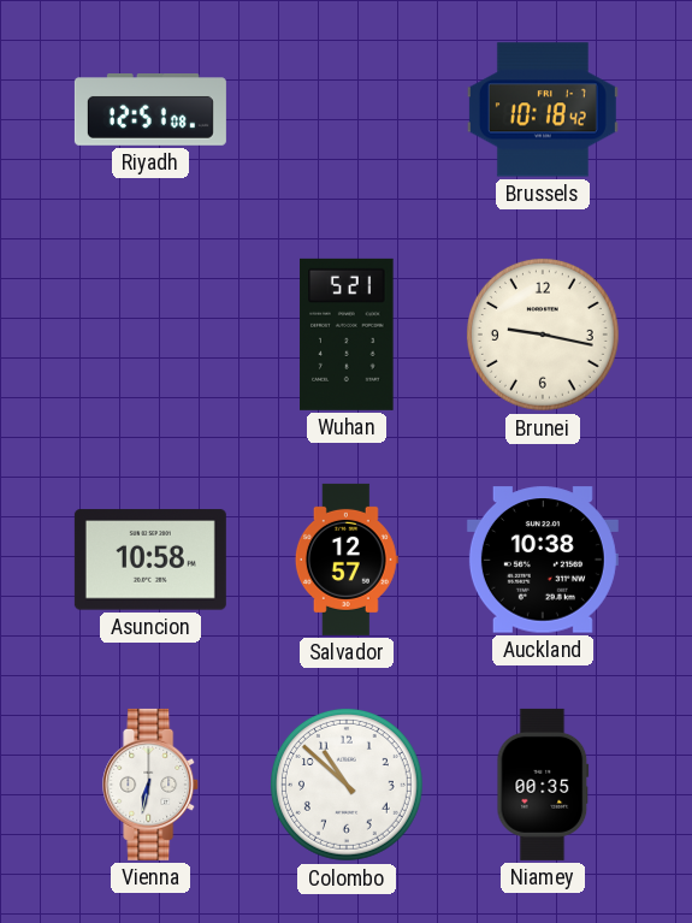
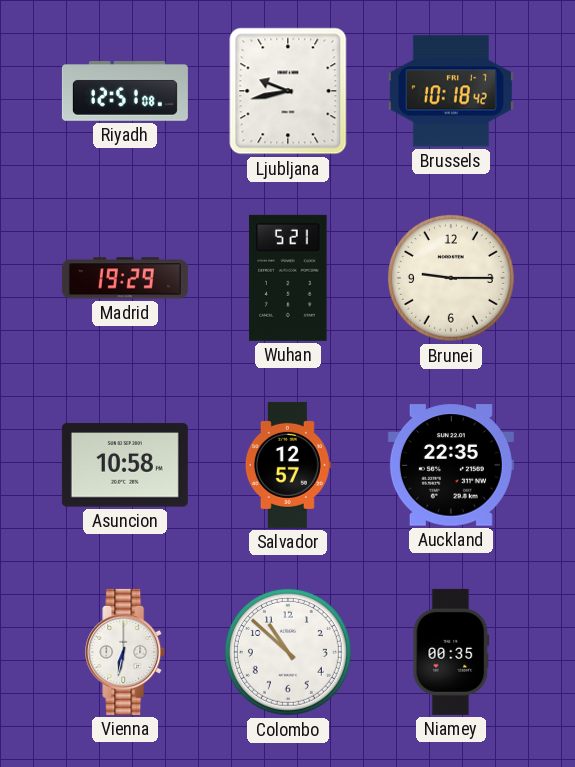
Ljubljana: none -> 9:43 (288, 91)
Madrid: none -> 19:29 (125, 278)
Brunei: 9:17 -> 9:15 (451, 278)
Auckland: 10:38 -> 22:35 (451, 465)
